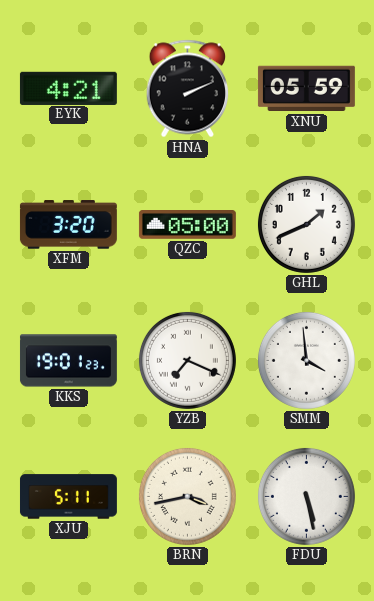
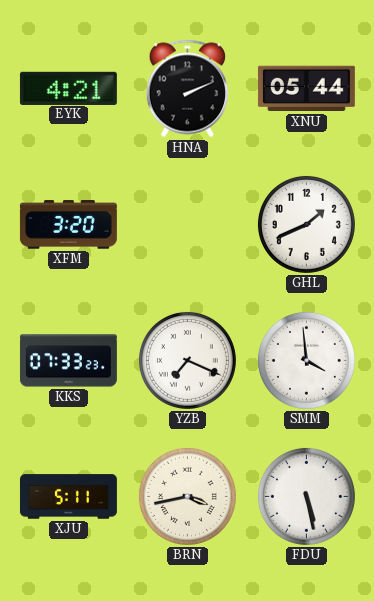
XNU: 05:59 -> 05:44 (306, 89)
QZC: 05:00 -> none (187, 225)
KKS: 19:01 -> 07:33 (68, 361)
